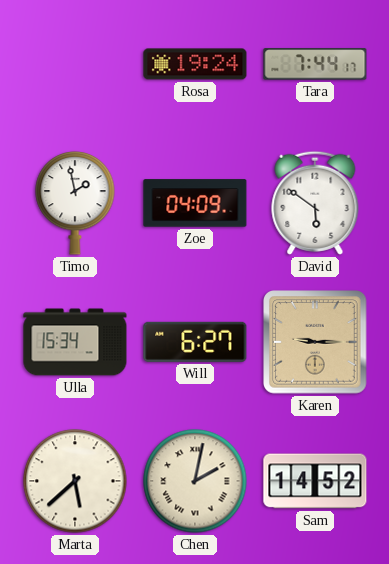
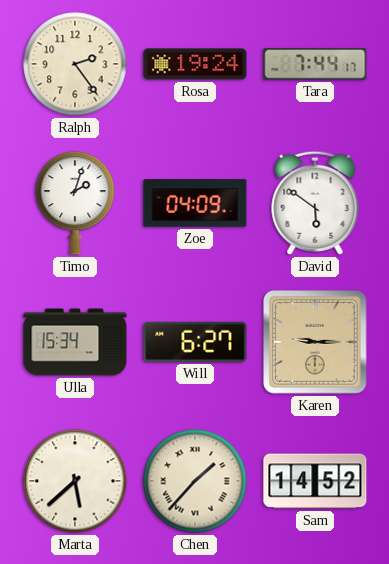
Ralph: none -> 2:24 (75, 64)
Timo: 1:58 -> 2:03 (75, 203)
Chen: 2:02 -> 1:37 (195, 481)
